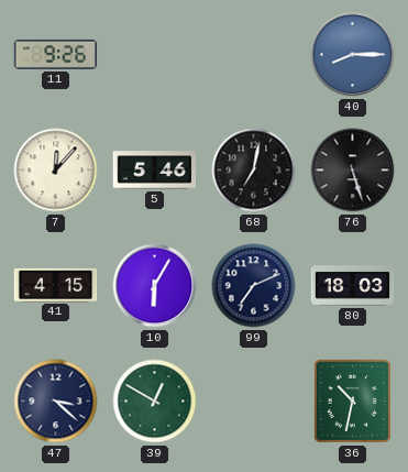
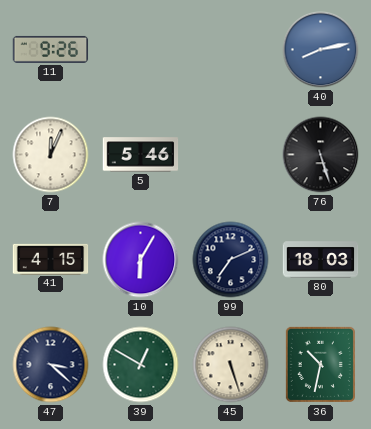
40: 8:15 -> 8:13 (321, 50)
7: 12:07 -> 12:04 (51, 155)
68: 7:02 -> none (254, 171)
45: none -> 5:27 (231, 365)
